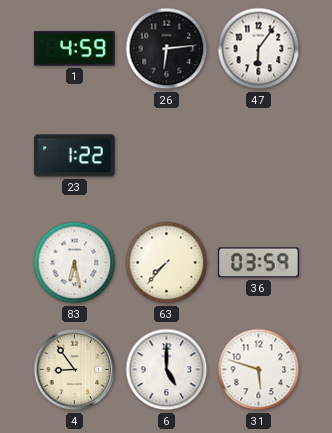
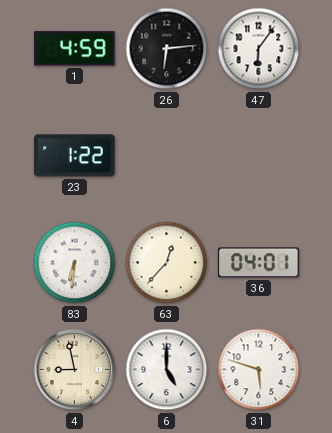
83: 6:28 -> 6:31 (75, 263)
63: 7:37 -> 12:37 (167, 263)
36: 03:59 -> 04:01 (259, 263)
4: 8:54 -> 8:58 (75, 370)
